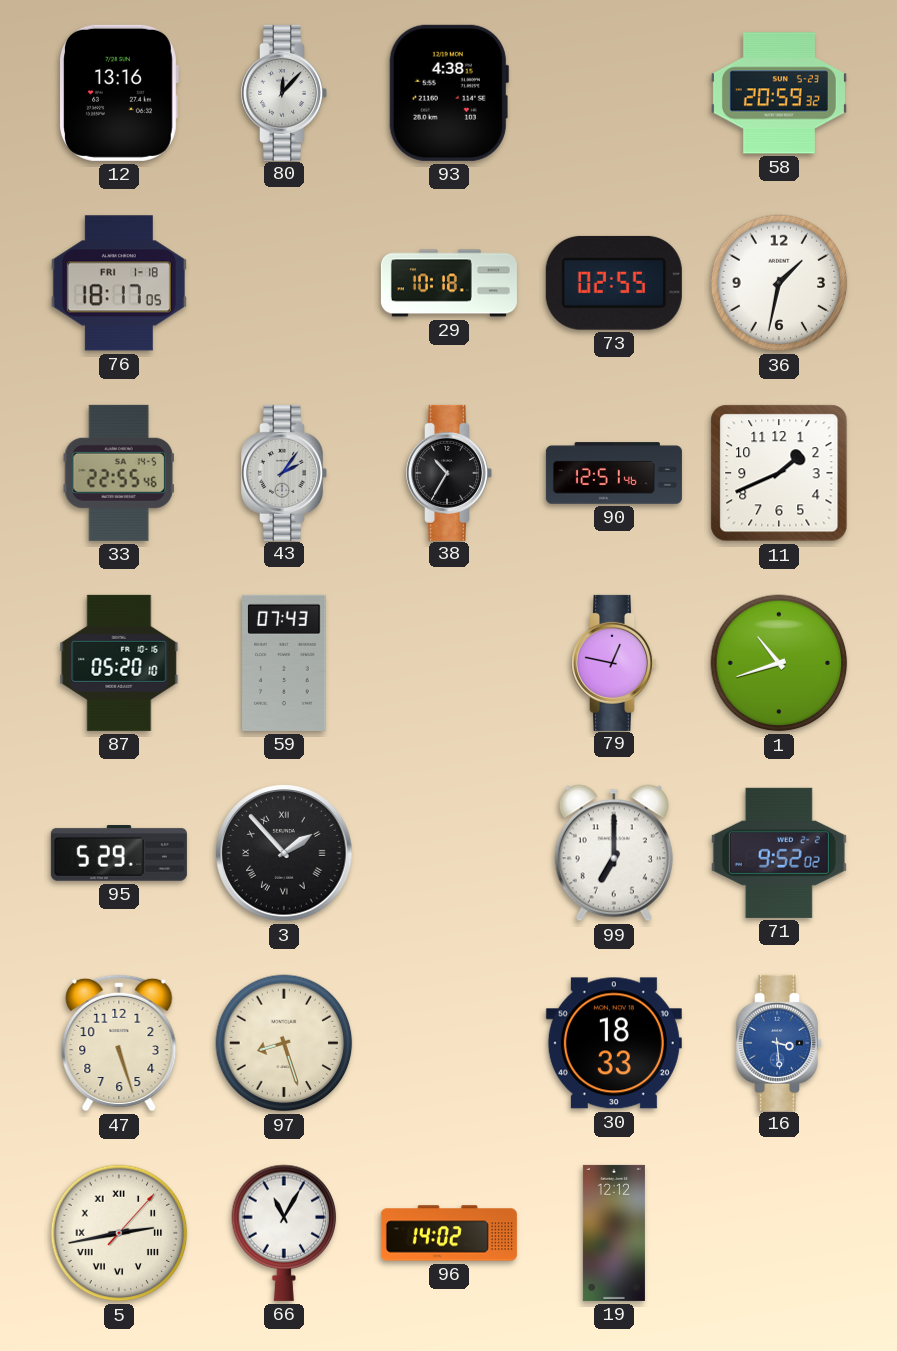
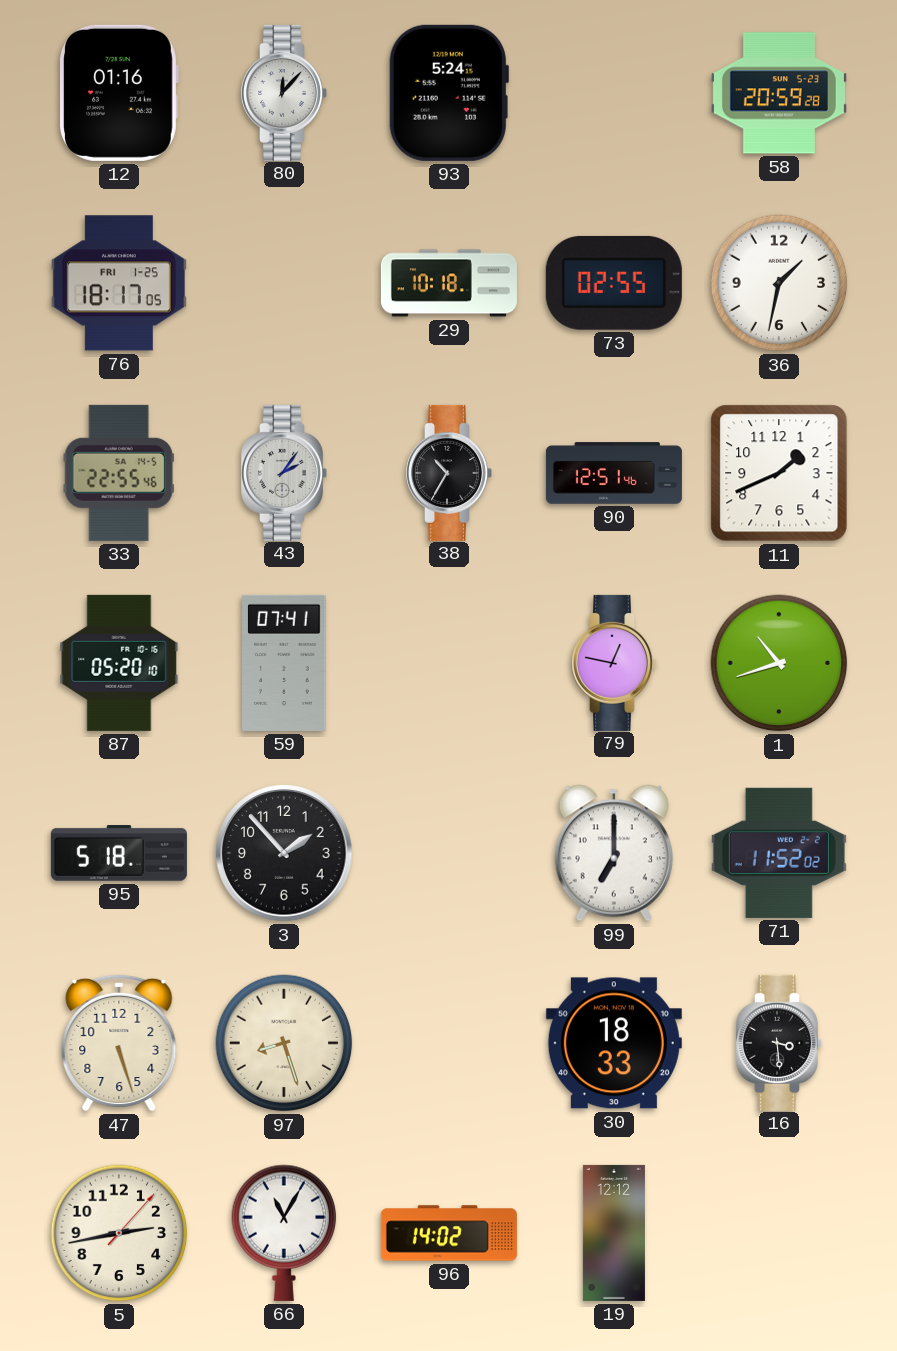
12: 13:16 -> 01:16 (119, 93)
93: 4:38 -> 5:24 (449, 93)
58: 20:59:32 -> 20:59:28 (779, 93)
76 date: FRI 1-18 -> FRI 1-25 (119, 283)
59: 07:43 -> 07:41 (284, 663)
95: 5:29 -> 5:18 (119, 853)
3 numerals: Roman -> Arabic (284, 853)
71: 9:52 -> 11:52 (779, 853)
16 dial: blue -> black (779, 1043)
5 numerals: Roman -> Arabic (119, 1233)
